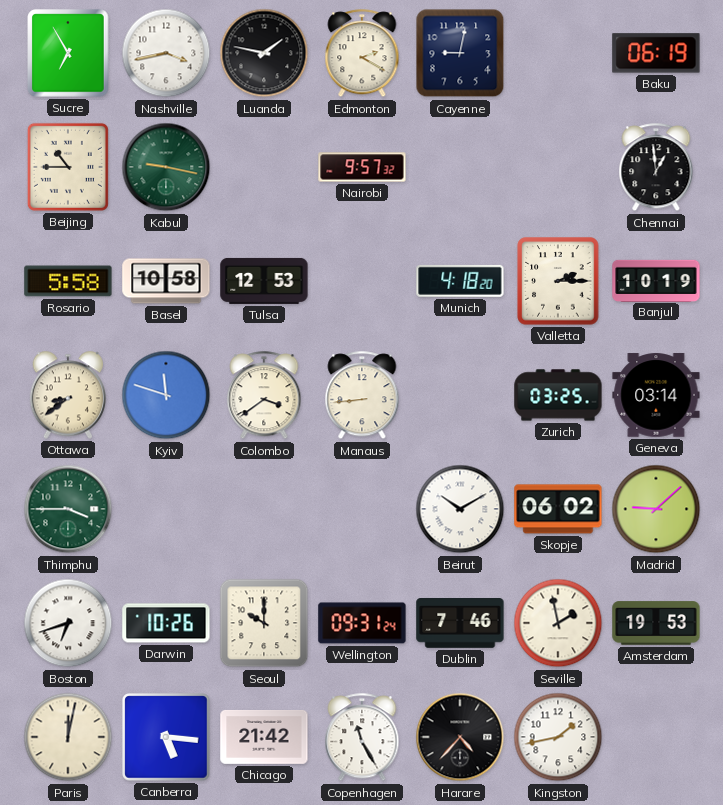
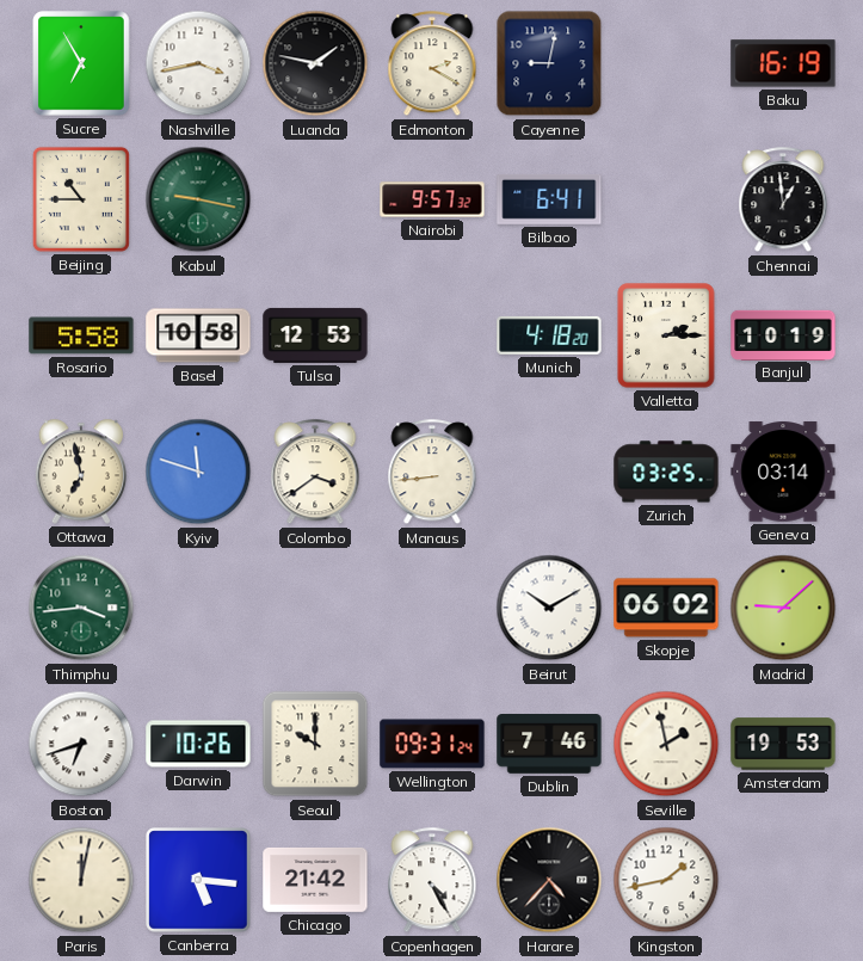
Baku: 06:19 -> 16:19 (783, 63)
Bilbao: none -> 6:41 (549, 199)
Ottawa: 8:39 -> 6:58 (81, 472)
Thimphu: 3:45 -> 3:44 (81, 608)
Copenhagen: 11:25 -> 4:25 (432, 881)
